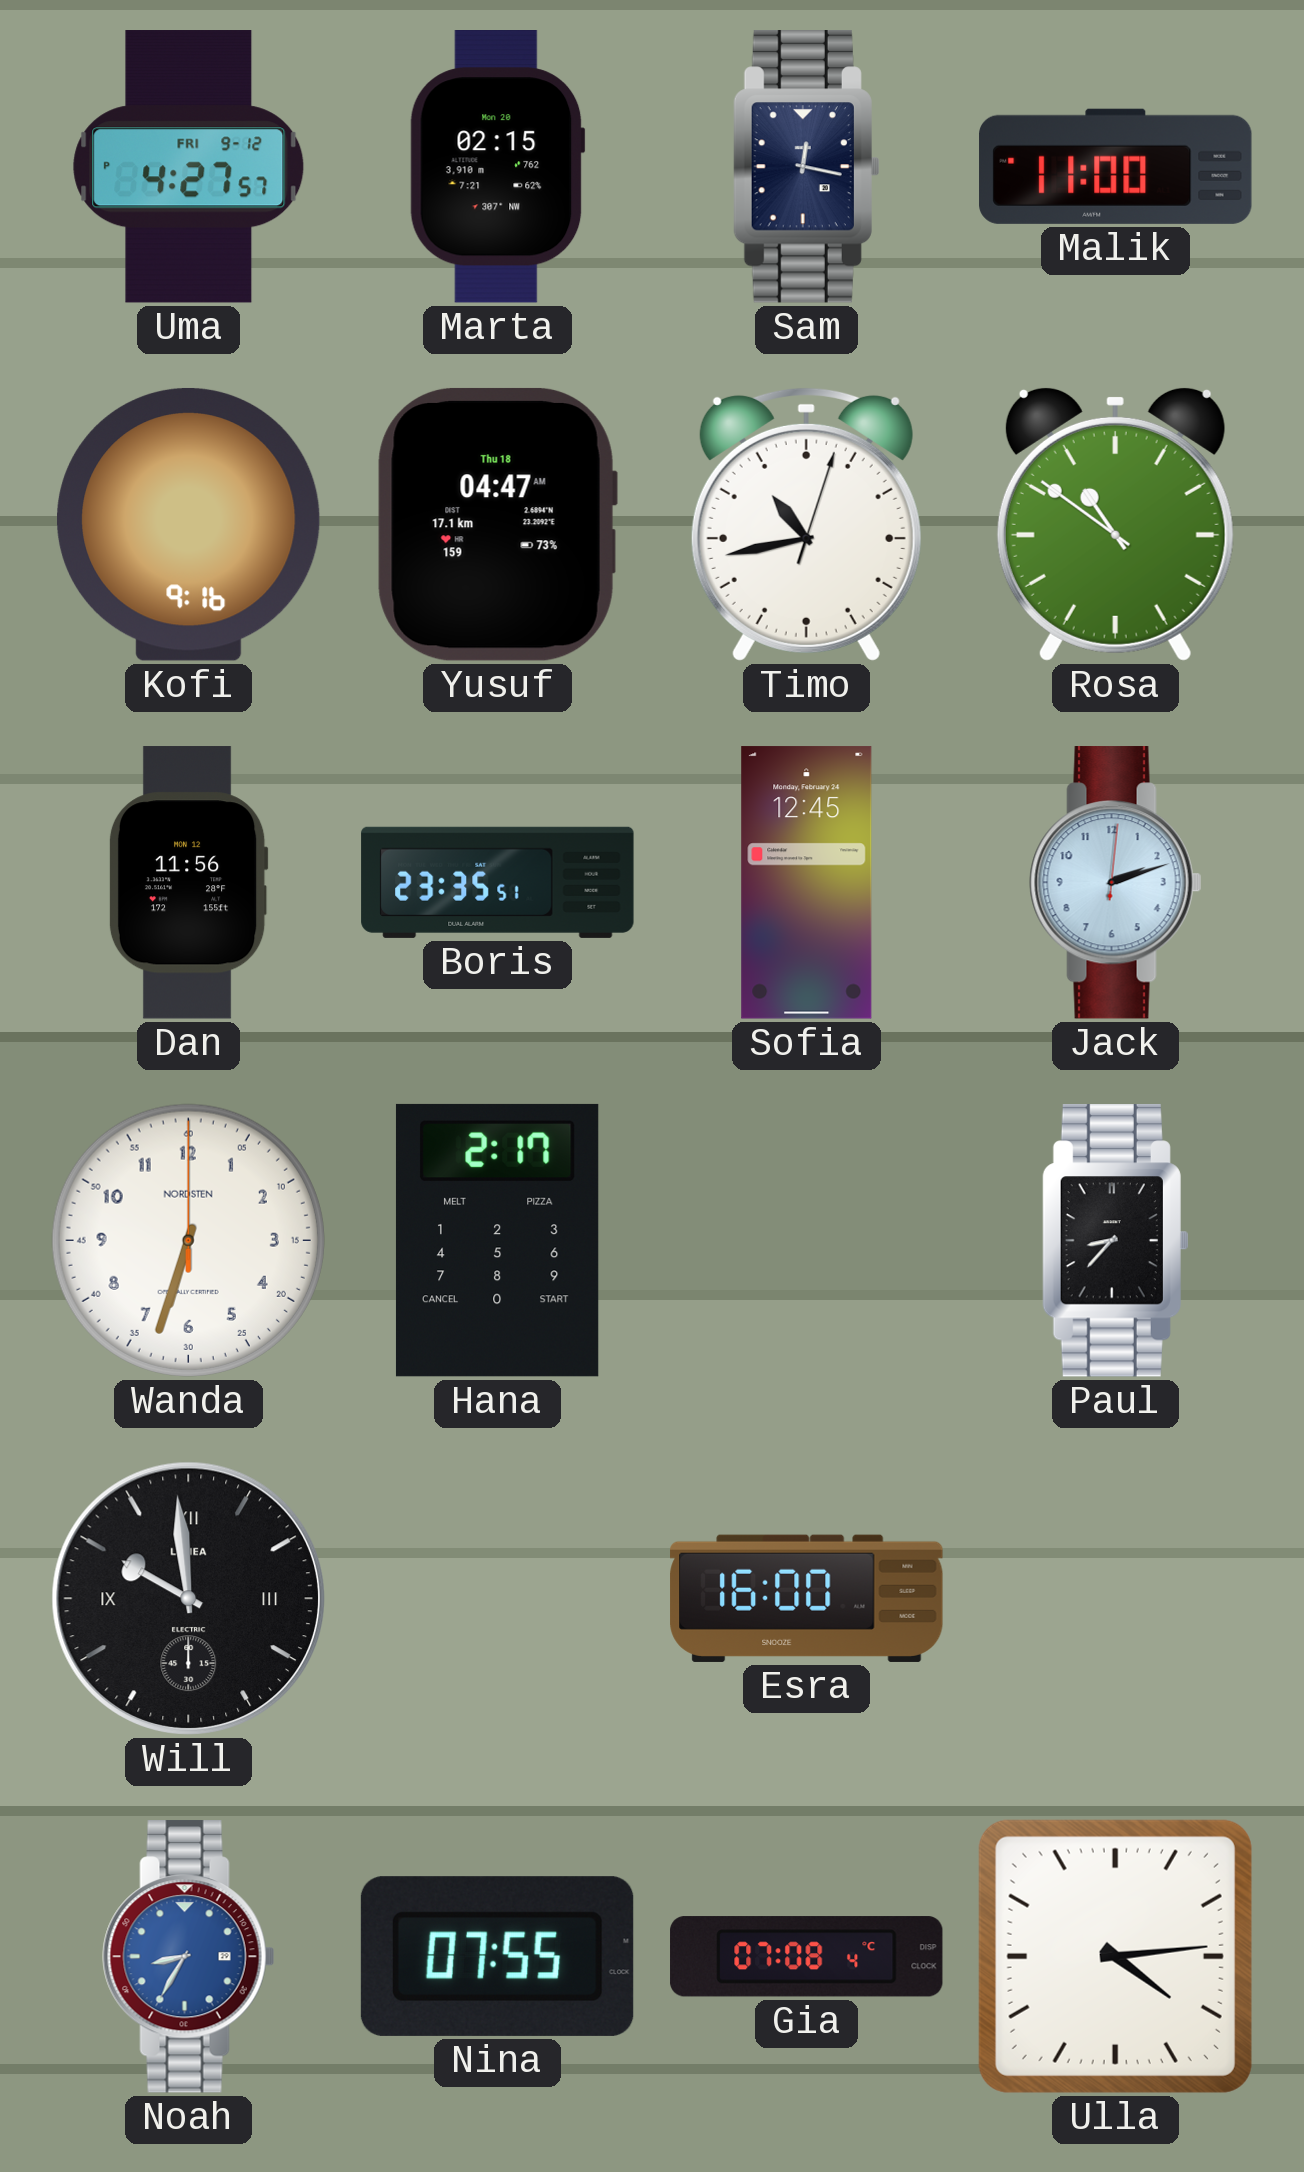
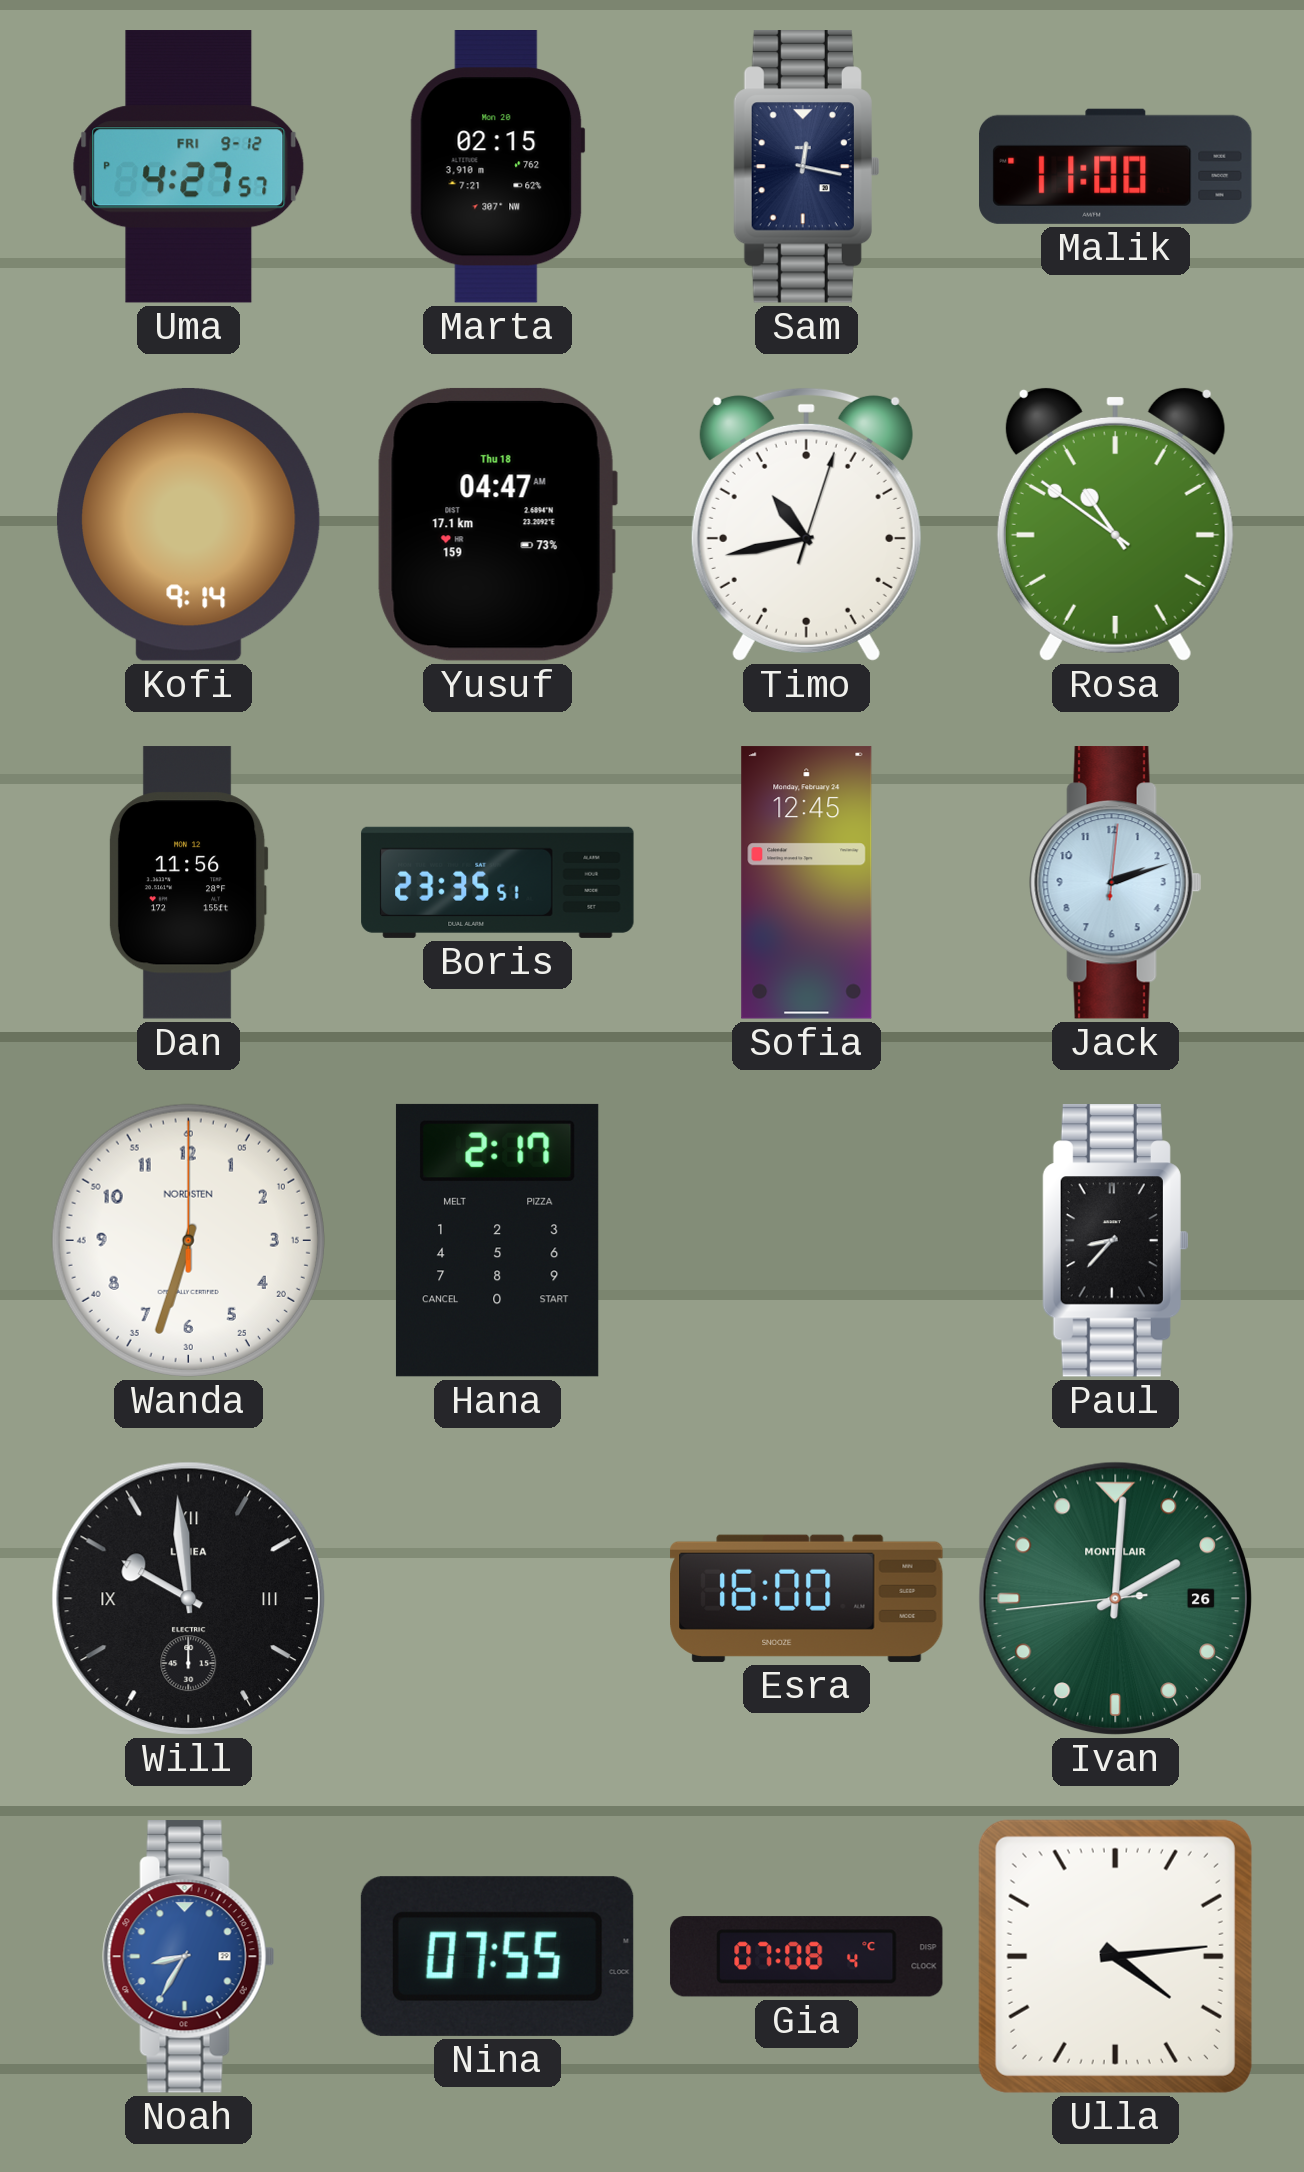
Kofi: 9:16 -> 9:14 (189, 524)
Ivan: none -> 2:00 (1115, 1598)
